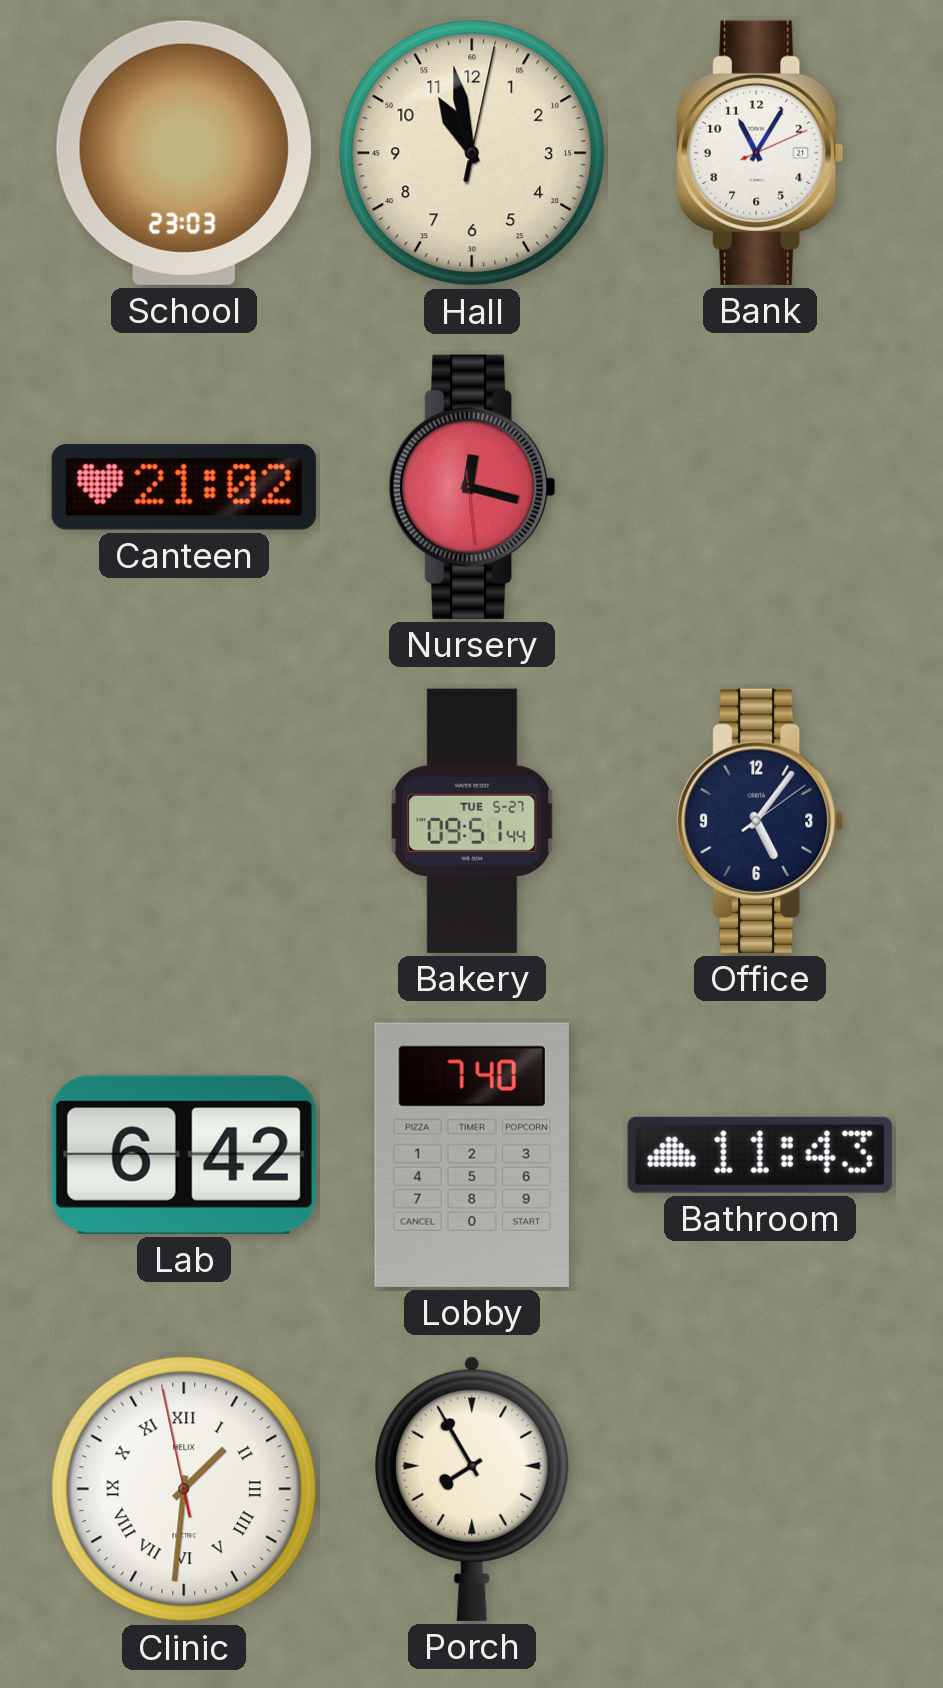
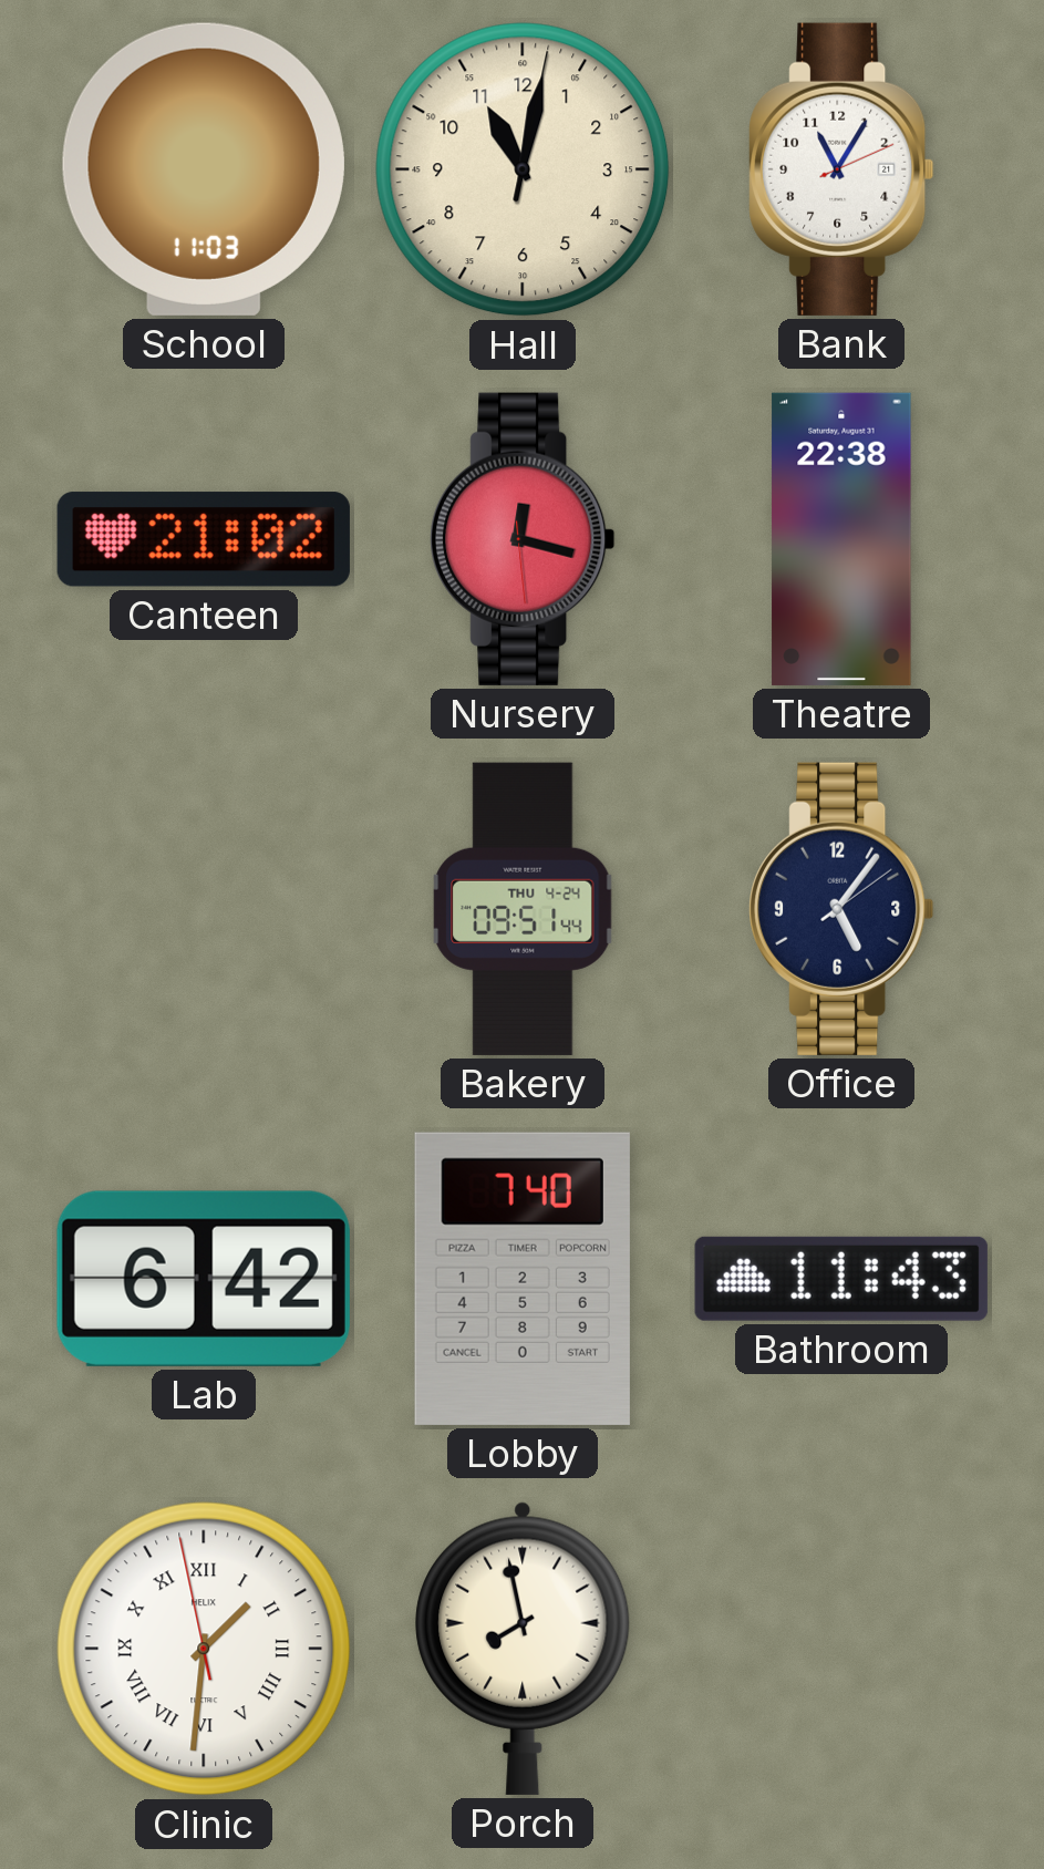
School: 23:03 -> 11:03 (204, 169)
Hall: 10:58 -> 11:02 (523, 169)
Theatre: none -> 22:38 (841, 539)
Bakery date: TUE 5-27 -> THU 4-24 (523, 909)
Porch: 7:55 -> 7:58 (523, 1649)
